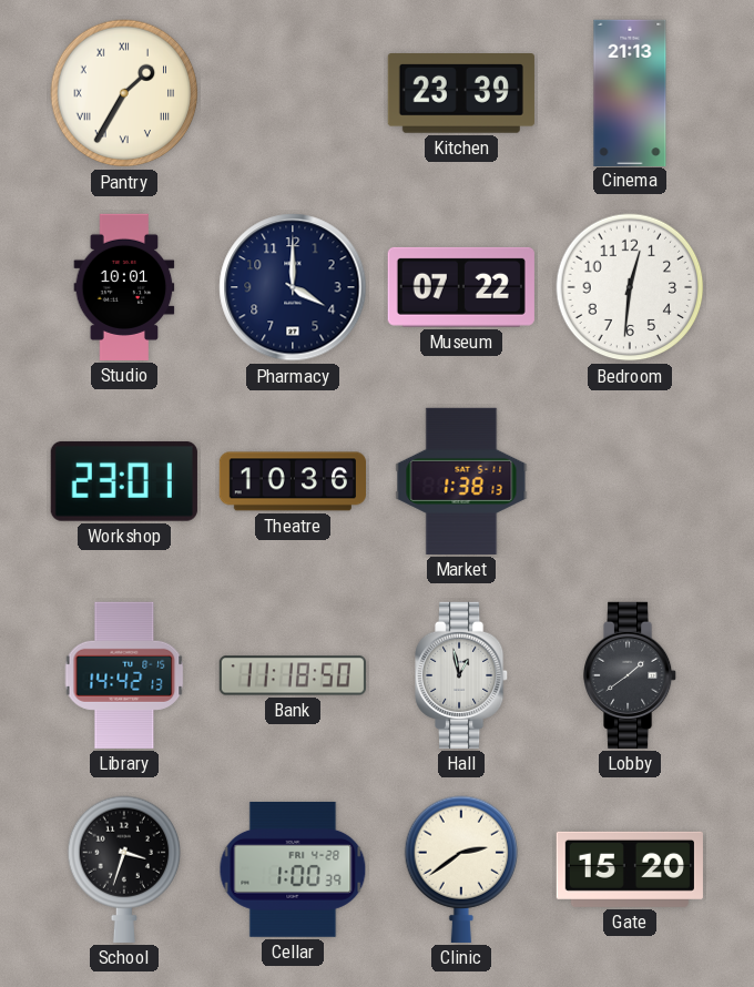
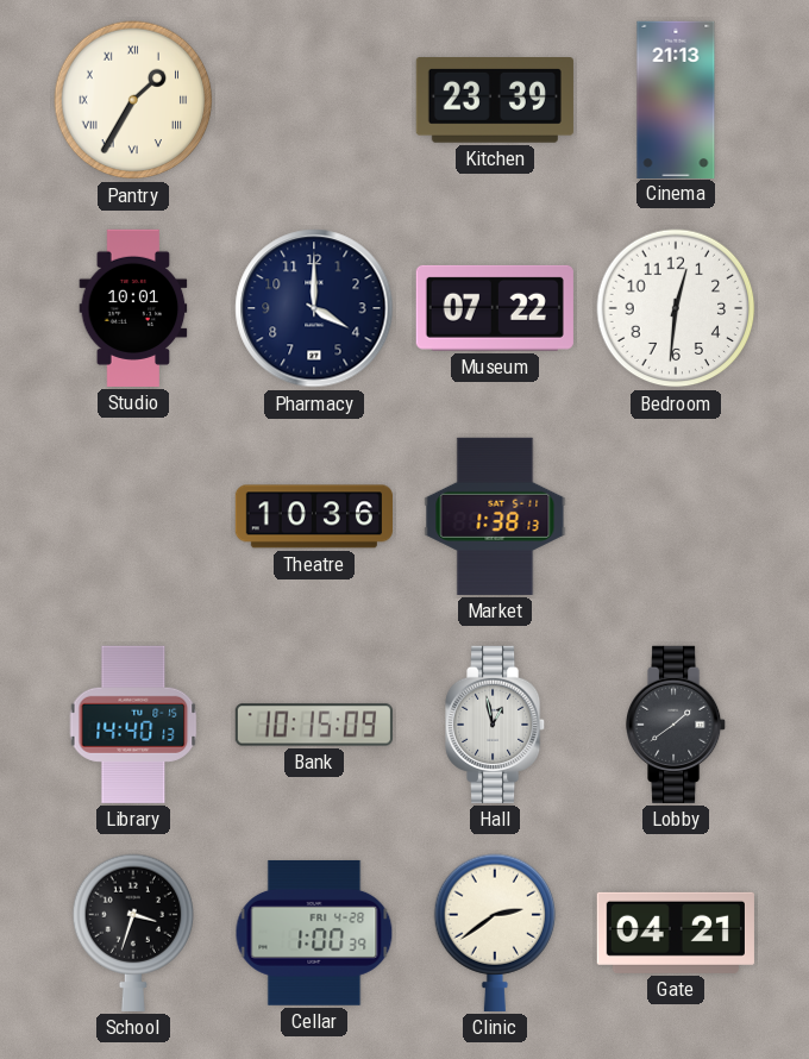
Workshop: 23:01 -> none (124, 481)
Library: 14:42 -> 14:40 (133, 725)
Bank: 11:18 -> 10:15 (313, 725)
Gate: 15:20 -> 04:21 (676, 933)
